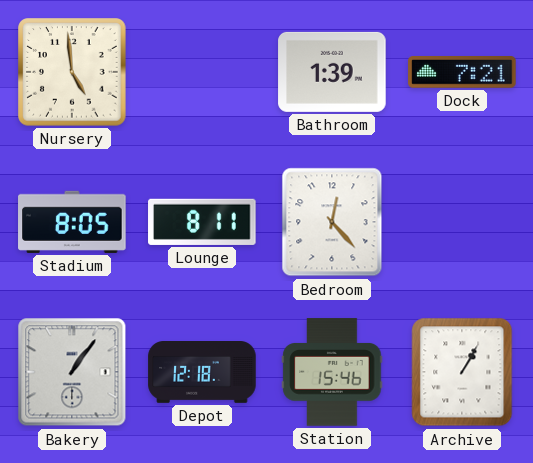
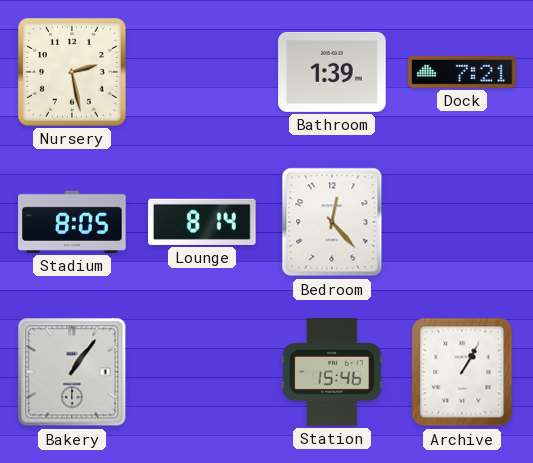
Nursery: 4:59 -> 2:28 (72, 72)
Lounge: 8:11 -> 8:14 (202, 222)
Depot: 12:18 -> none (202, 373)
